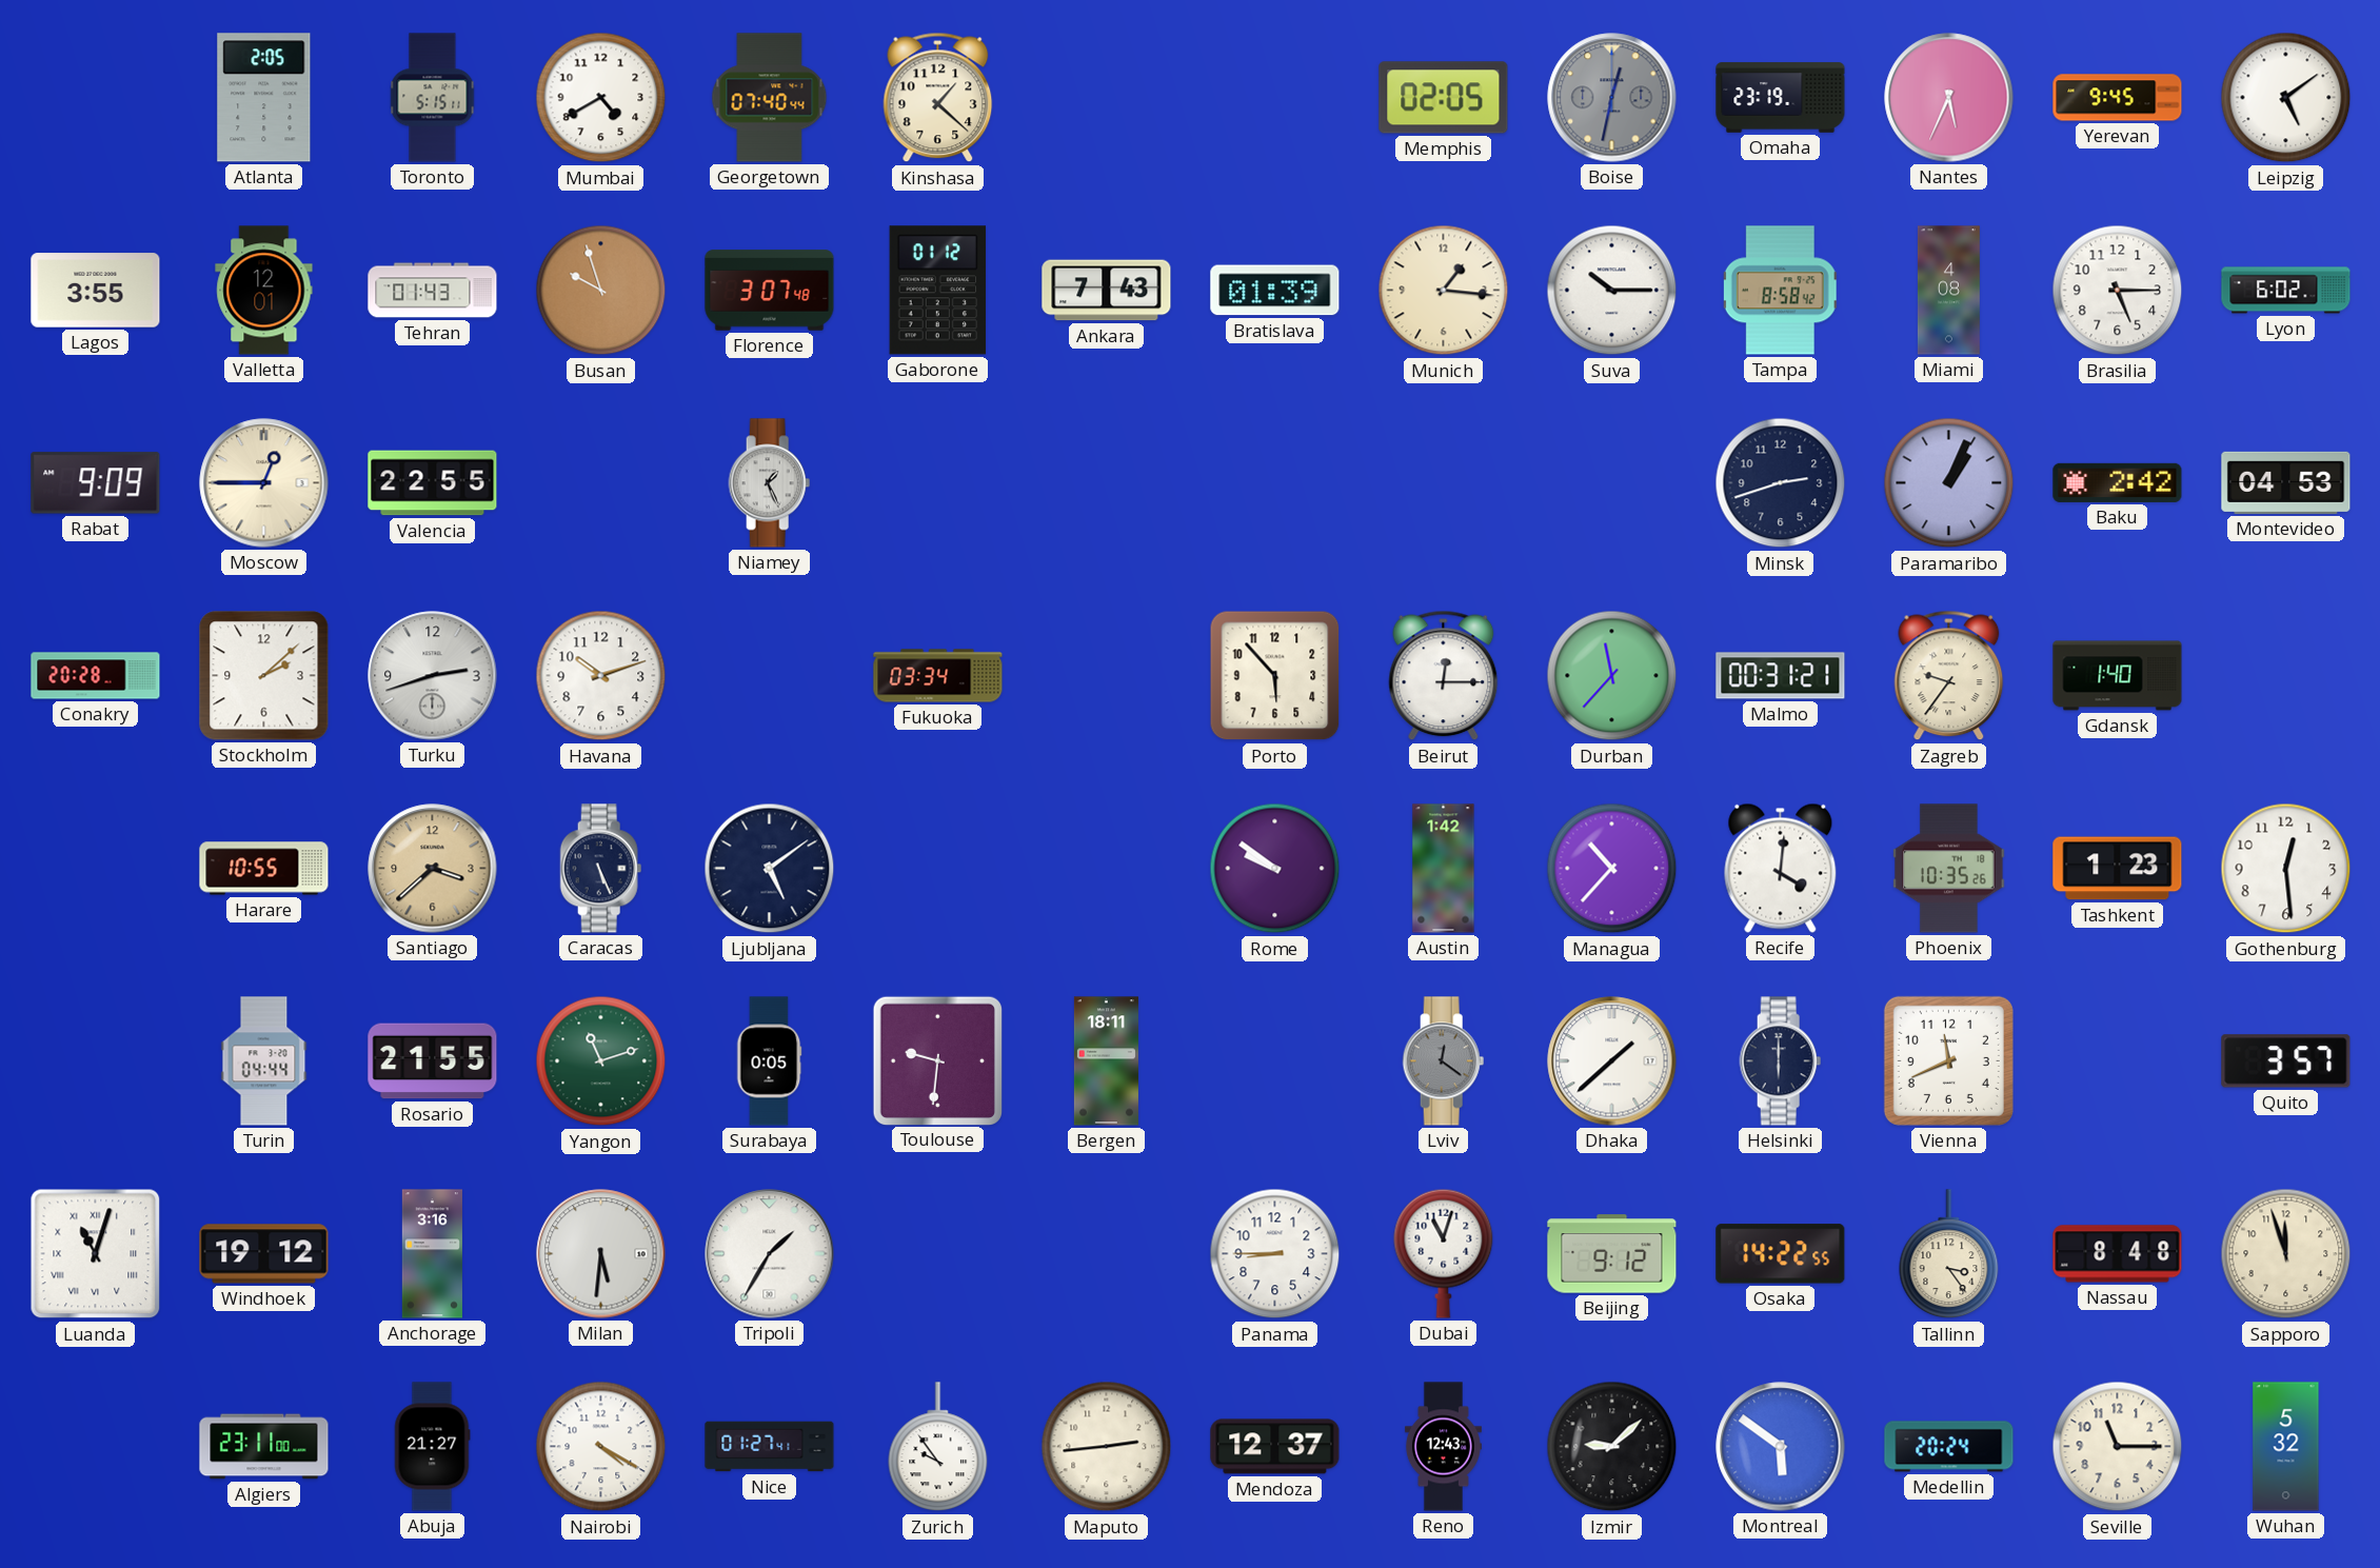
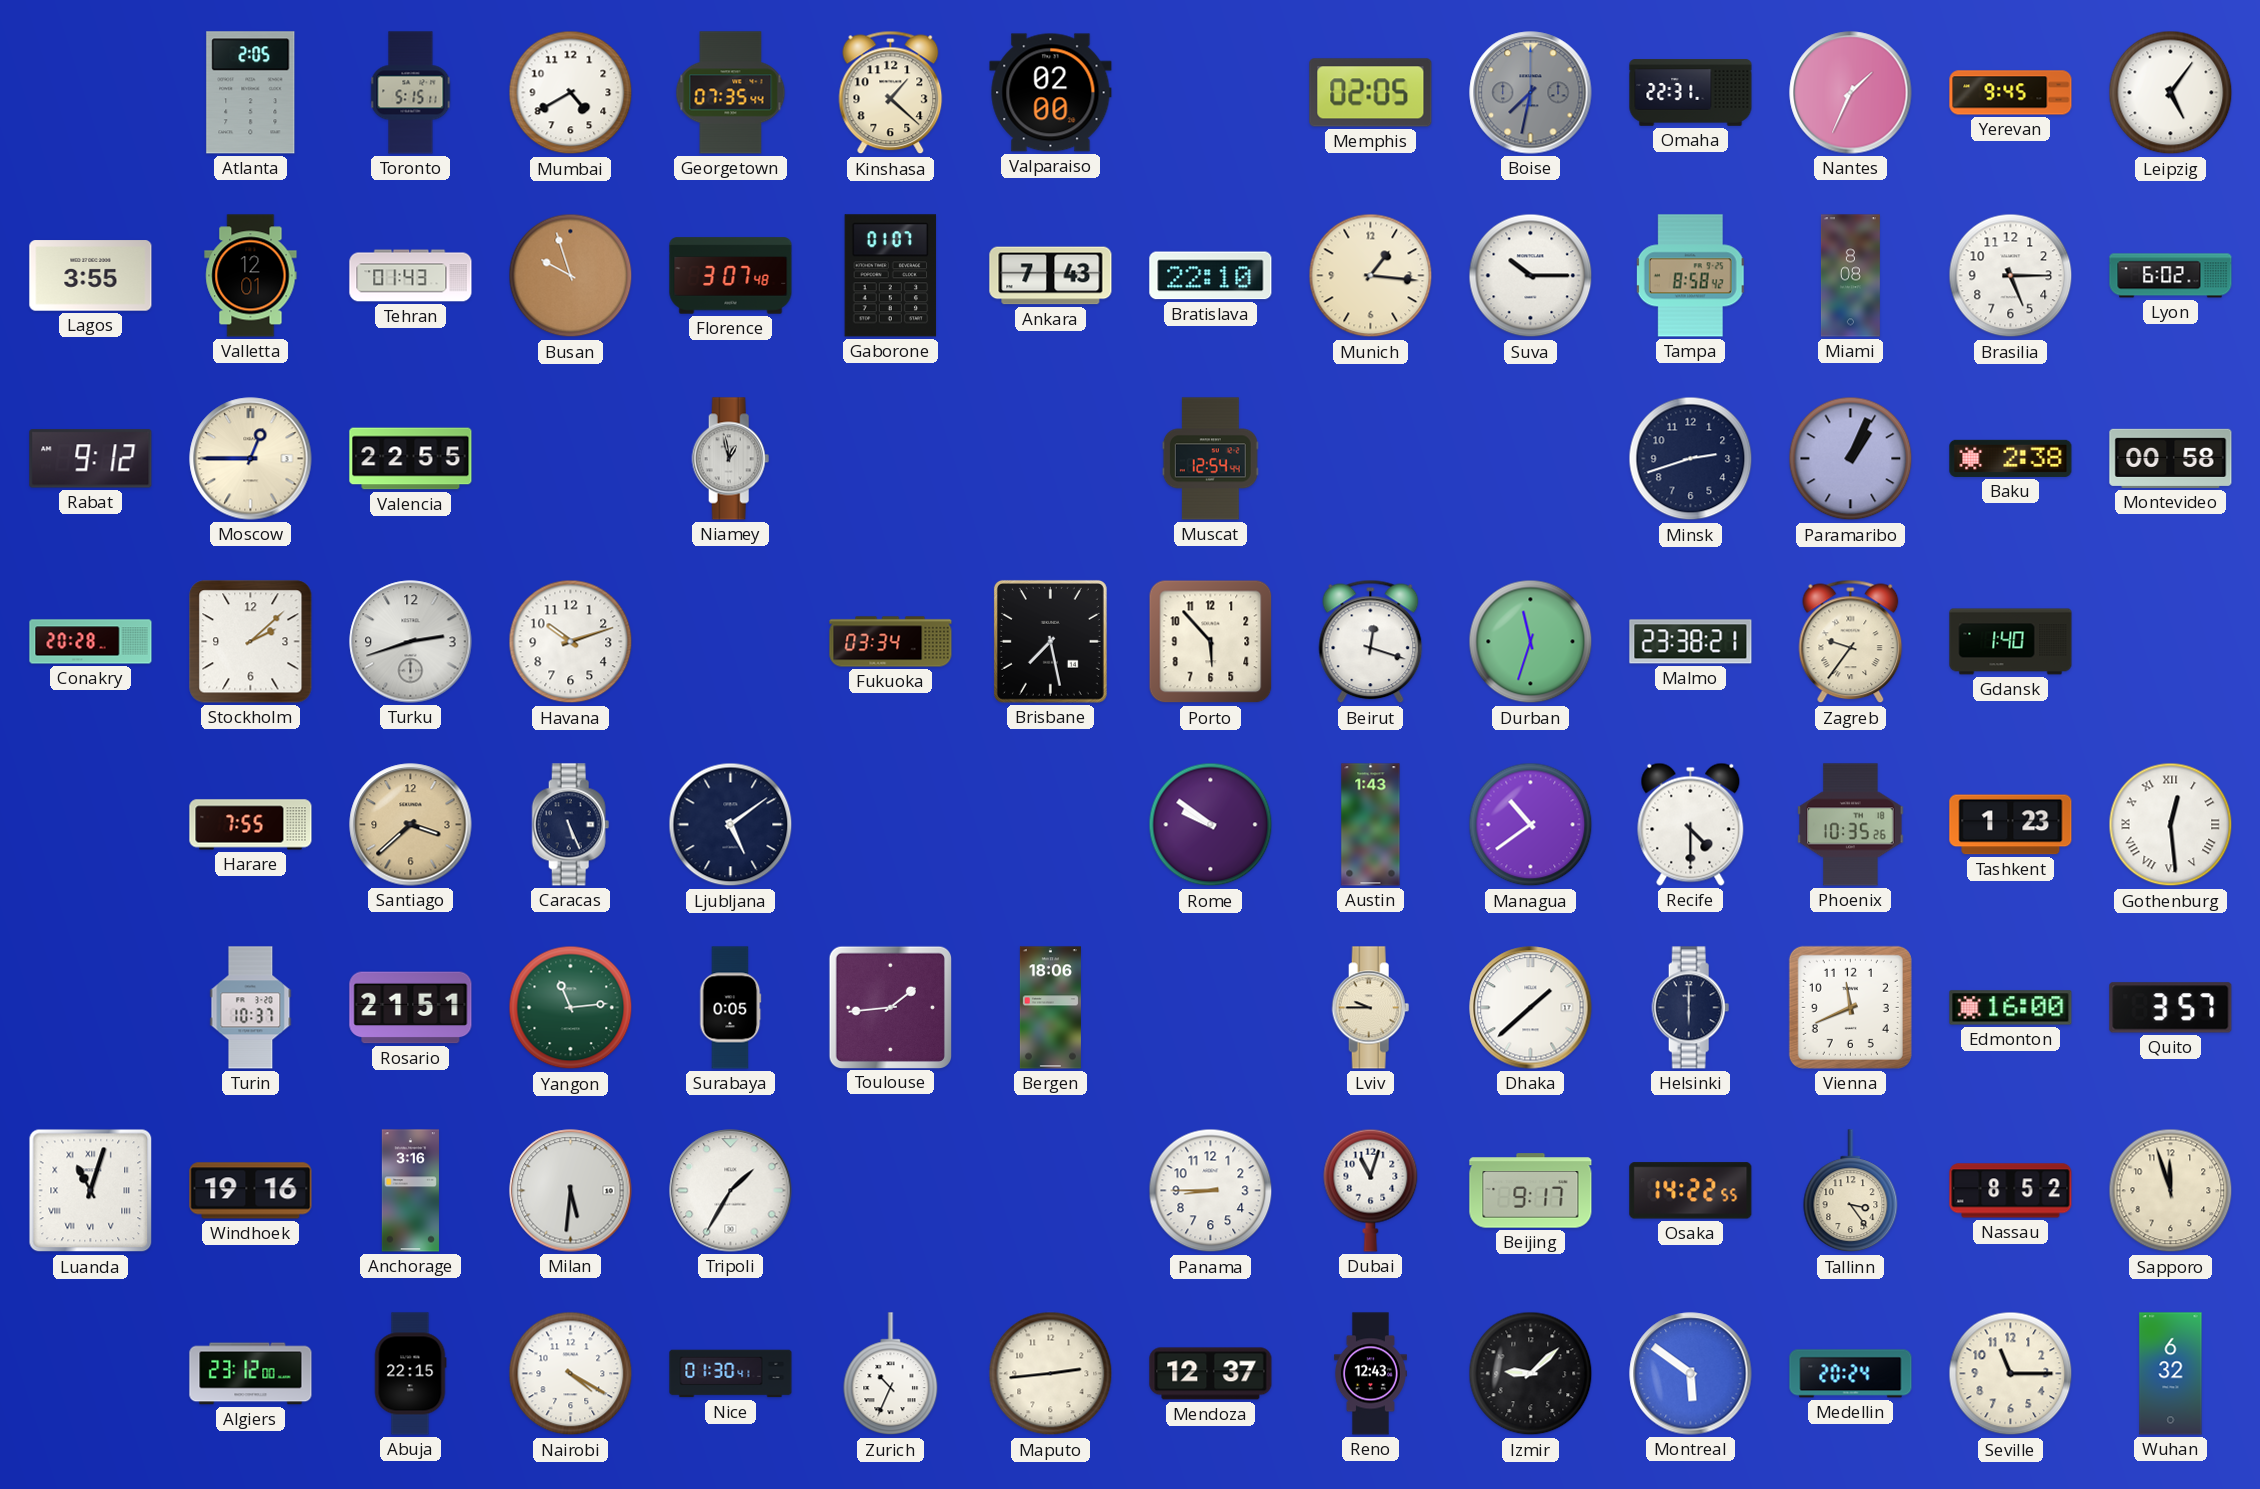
Georgetown: 07:40 -> 07:35 (731, 93)
Valparaiso: none -> 02:00 (1051, 93)
Boise: 12:32 -> 7:32 (1531, 93)
Omaha: 23:19 -> 22:31 (1691, 93)
Nantes: 5:34 -> 1:34 (1851, 93)
Leipzig: 5:09 -> 5:06 (2171, 93)
Gaborone: 01:12 -> 01:07 (891, 276)
Bratislava: 01:39 -> 22:10 (1211, 276)
Miami: 4:08 -> 8:08 (1850, 276)
Rabat: 9:09 -> 9:12 (91, 459)
Niamey: 1:26 -> 12:58 (731, 459)
Muscat: none -> 12:54 (1210, 459)
Baku: 2:42 -> 2:38 (2011, 458)
Montevideo: 04:53 -> 00:58 (2171, 458)
Brisbane: none -> 7:28 (1050, 641)
Beirut: 12:15 -> 12:18 (1371, 642)
Durban: 11:37 -> 11:33 (1531, 642)
Malmo: 00:31 -> 23:38 (1691, 642)
Harare: 10:55 -> 7:55 (251, 825)
Austin: 1:42 -> 1:43 (1371, 825)
Managua: 10:37 -> 10:39 (1531, 825)
Recife: 4:01 -> 4:30 (1691, 824)
Gothenburg numerals: Arabic -> Roman (2171, 825)
Turin: 04:44 -> 10:37 (251, 1008)
Rosario: 21:55 -> 21:51 (411, 1008)
Yangon: 11:12 -> 11:14 (571, 1008)
Toulouse: 9:31 -> 1:44 (890, 1007)
Bergen: 18:11 -> 18:06 (1050, 1008)
Lviv: 12:21 -> 9:45 (1371, 1008)
Lviv dial: grey -> cream (1371, 1008)
Edmonton: none -> 16:00 (2011, 1008)
Windhoek: 19:12 -> 19:16 (251, 1191)
Beijing: 9:12 -> 9:17 (1531, 1191)
Nassau: 8:48 -> 8:52 (2011, 1191)
Algiers: 23:11 -> 23:12 (251, 1374)
Abuja: 21:27 -> 22:15 (410, 1374)
Nice: 01:27 -> 01:30 (731, 1374)
Zurich: 9:54 -> 10:34 (891, 1374)
Wuhan: 5:32 -> 6:32 (2171, 1374)
